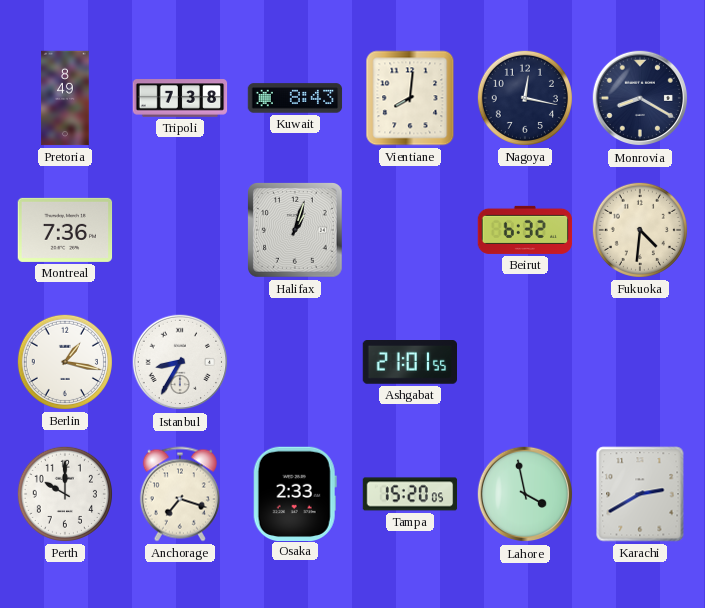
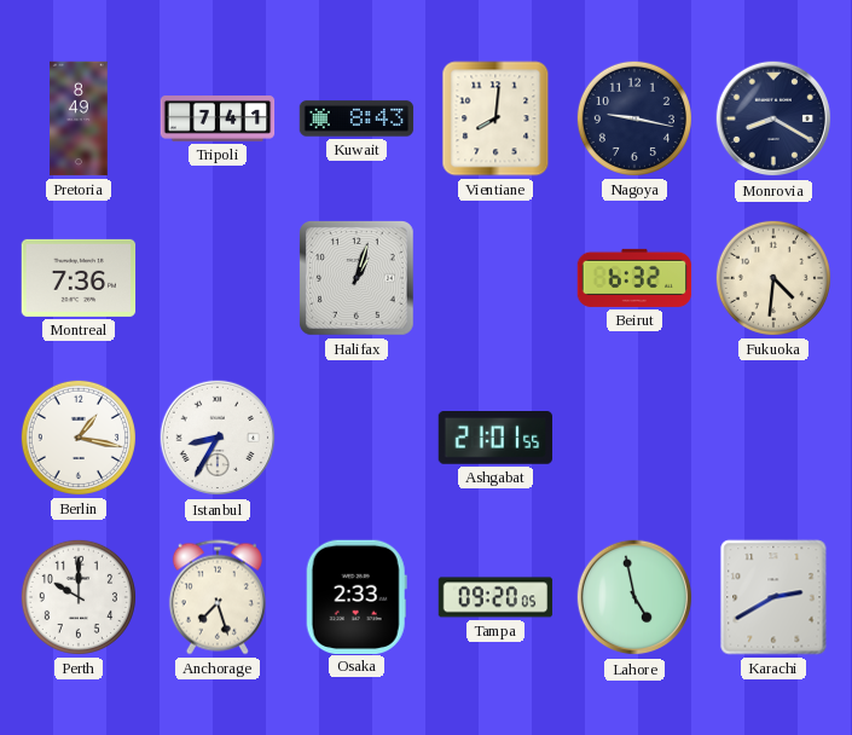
Tripoli: 7:38 -> 7:41 (218, 118)
Nagoya: 12:17 -> 9:17 (634, 118)
Anchorage: 7:18 -> 7:27 (218, 597)
Tampa: 15:20 -> 09:20 (495, 597)
Lahore: 3:58 -> 4:58 (634, 597)
